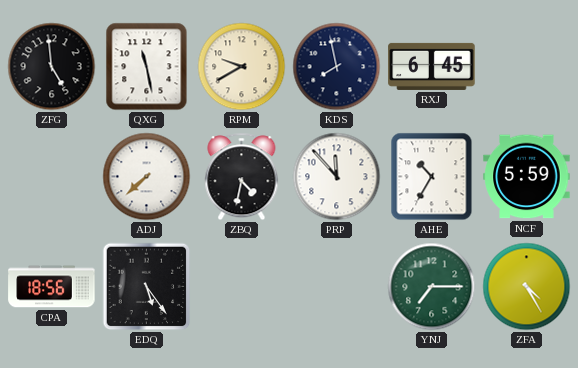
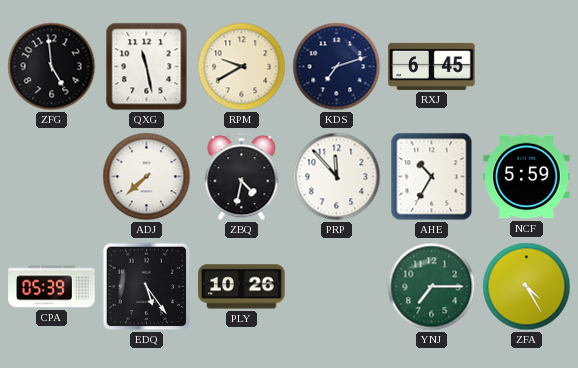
KDS: 7:58 -> 7:12 (337, 67)
CPA: 18:56 -> 05:39 (52, 287)
PLY: none -> 10:26 (242, 287)
